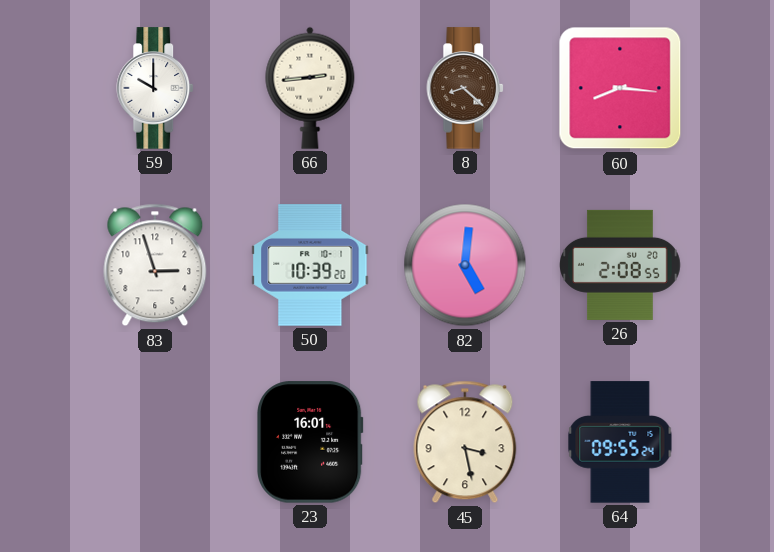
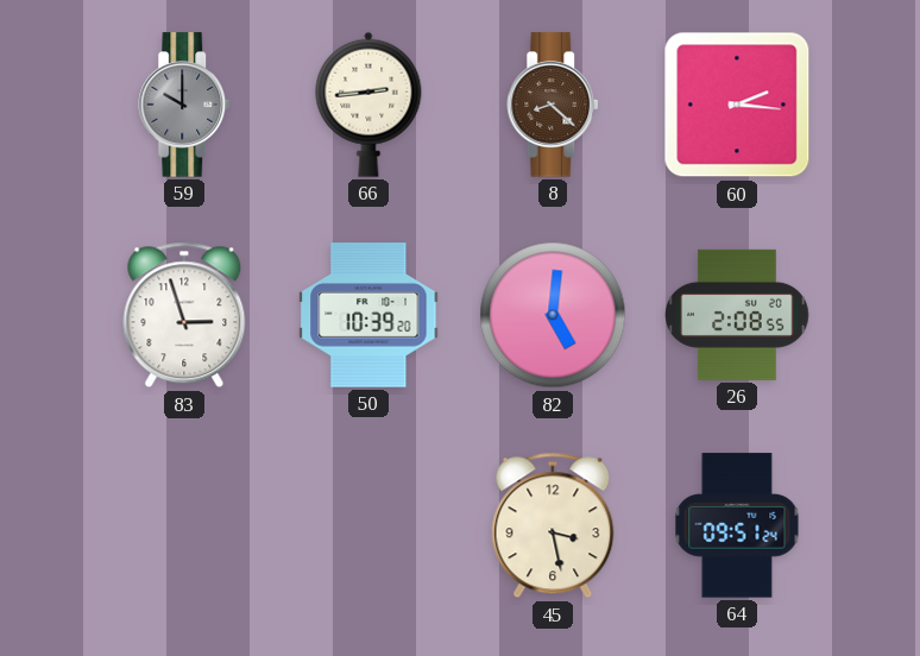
59 dial: white -> grey (185, 105)
60: 8:16 -> 2:16 (737, 105)
23: 16:01 -> none (311, 442)
64: 09:55 -> 09:51 (737, 525)
